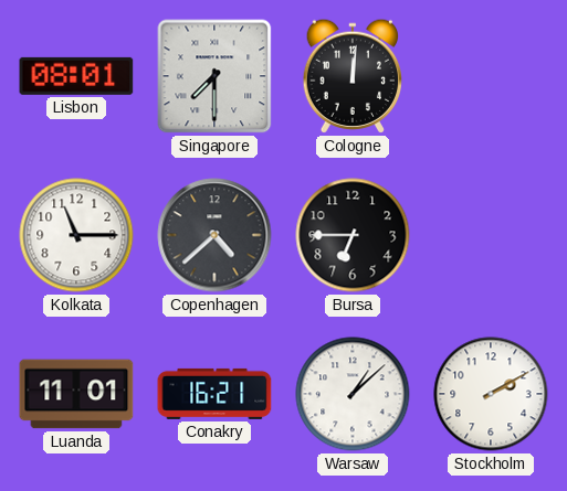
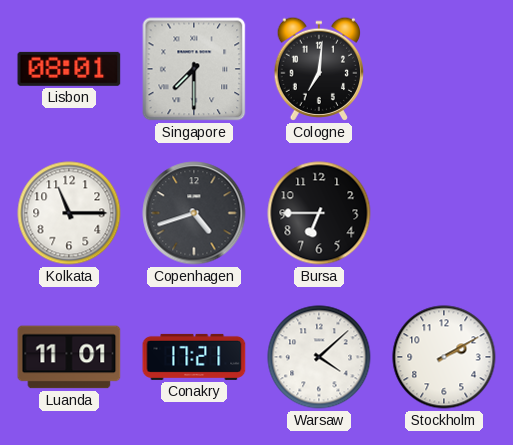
Cologne: 12:01 -> 7:01 (319, 69)
Copenhagen: 4:38 -> 4:42 (194, 213)
Conakry: 16:21 -> 17:21 (194, 357)
Warsaw: 1:08 -> 4:08 (319, 357)
